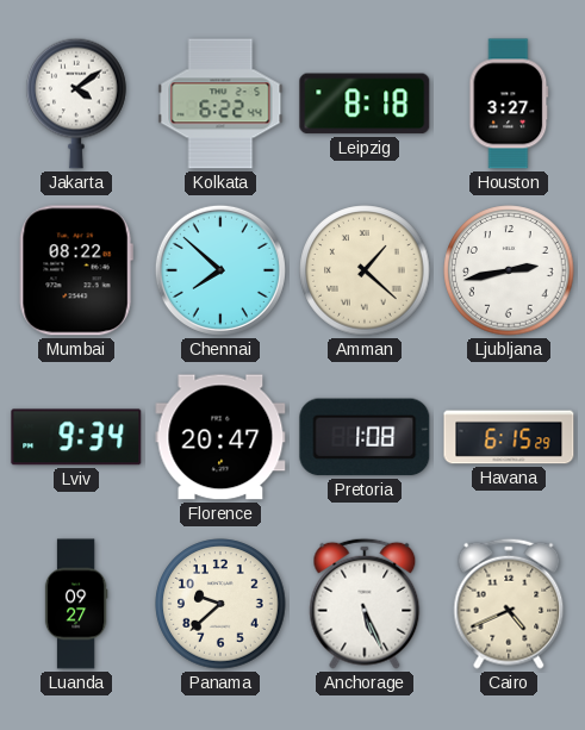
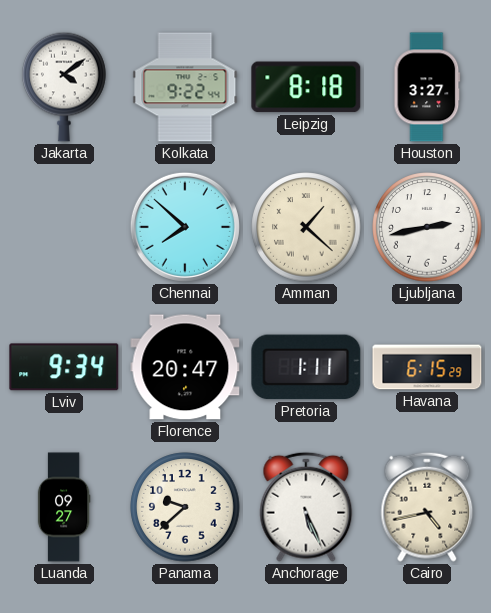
Kolkata: 6:22 -> 9:22 (185, 87)
Mumbai: 08:22 -> none (76, 270)
Pretoria: 1:08 -> 1:11 (306, 367)
Cairo: 4:41 -> 4:43 (427, 507)
